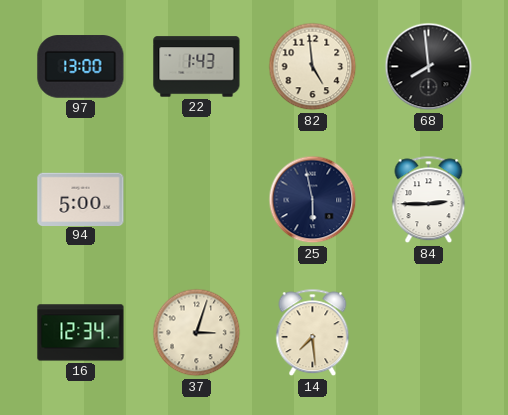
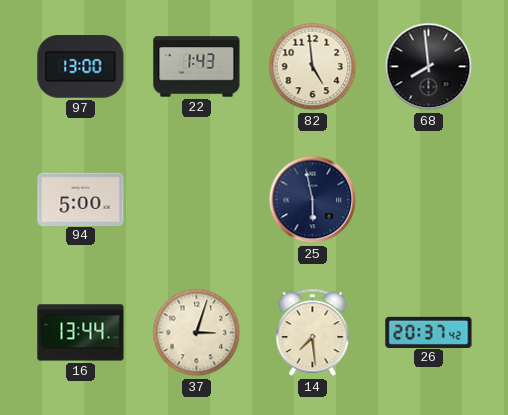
84: 2:45 -> none (429, 200)
16: 12:34 -> 13:44 (81, 333)
26: none -> 20:37 (429, 332)
